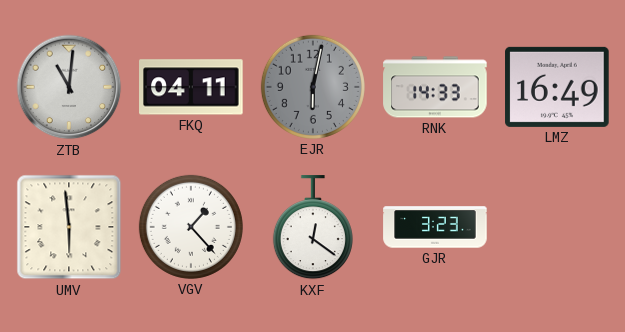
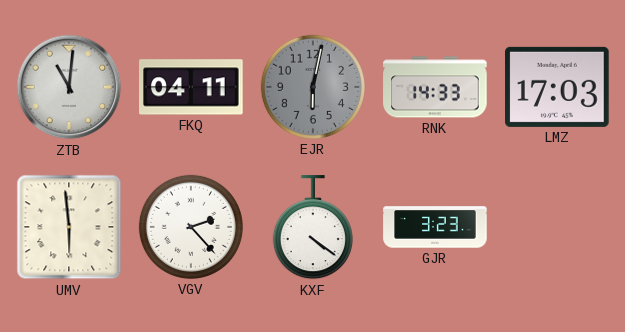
LMZ: 16:49 -> 17:03 (557, 87)
VGV: 1:23 -> 2:23 (191, 227)
KXF: 12:21 -> 4:21 (313, 228)
